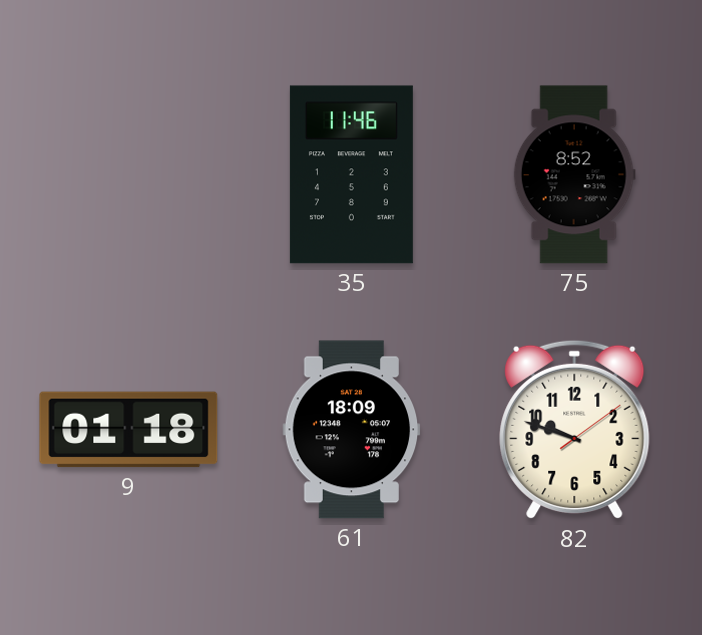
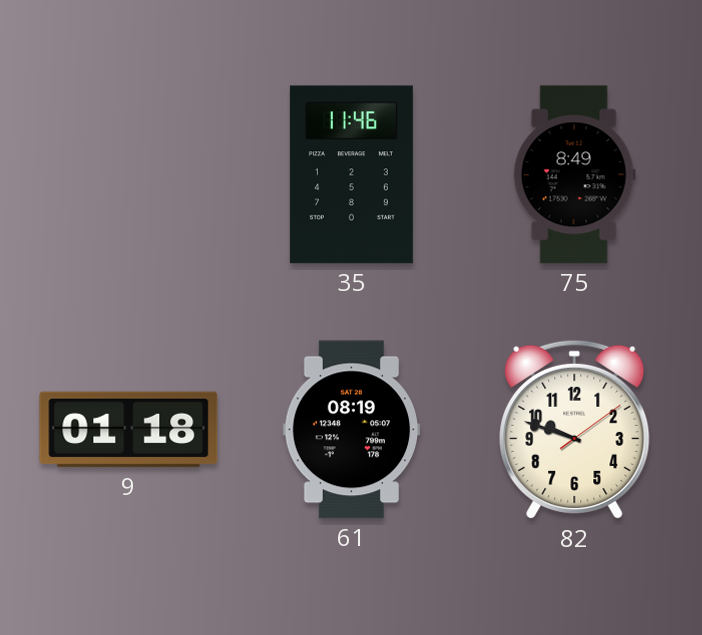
75: 8:52 -> 8:49 (574, 175)
61: 18:09 -> 08:19 (352, 430)
